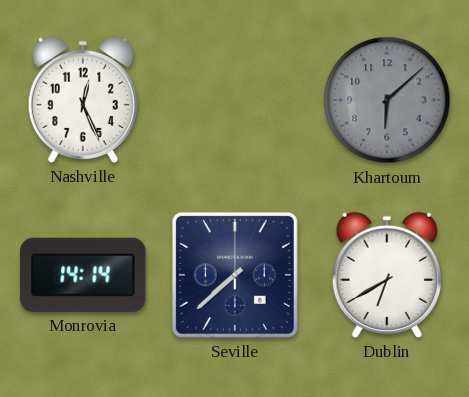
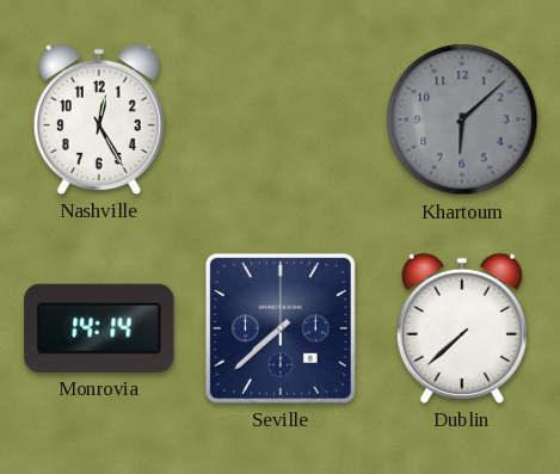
Nashville: 12:26 -> 12:25 (99, 119)
Dublin: 6:40 -> 7:38 (462, 328)
